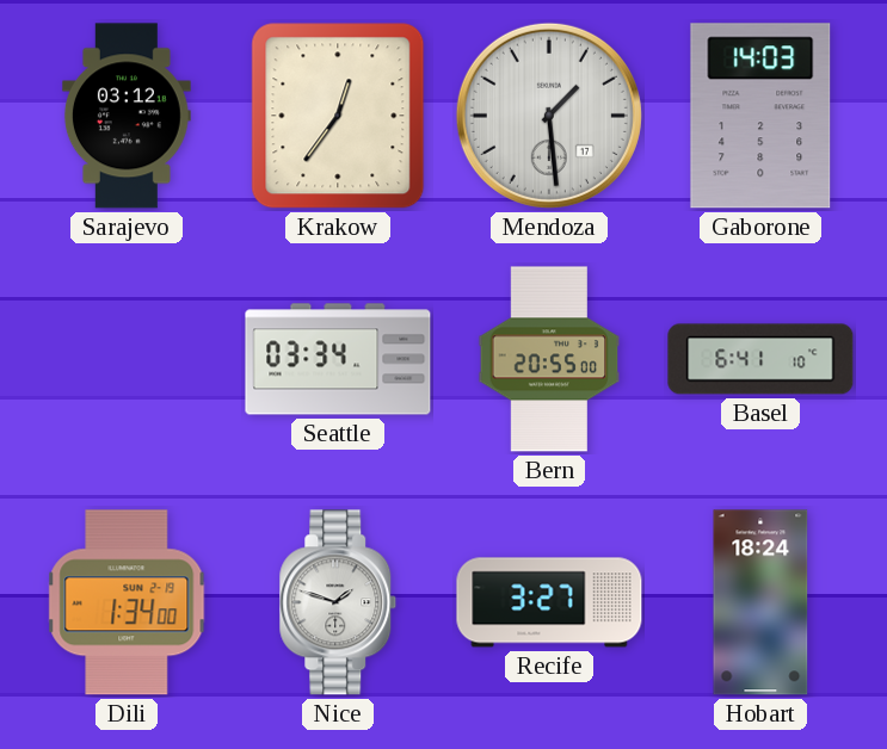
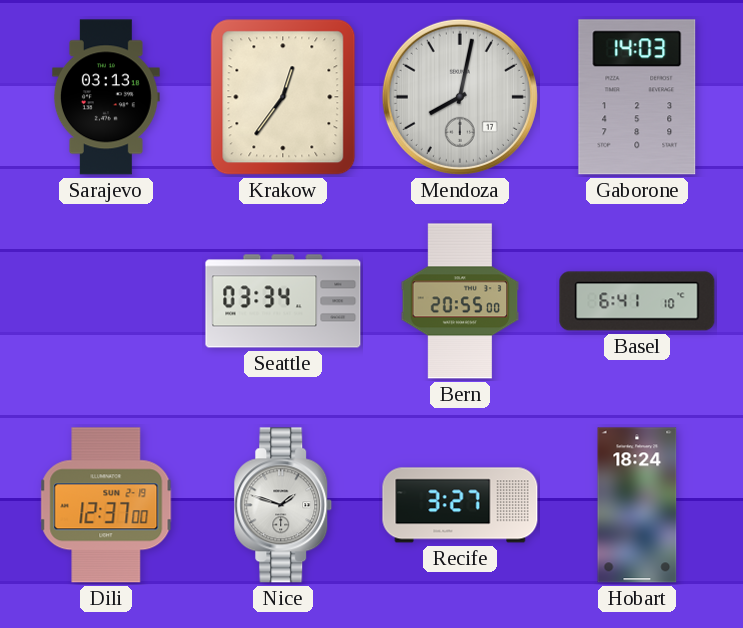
Sarajevo: 03:12 -> 03:13 (106, 97)
Mendoza: 1:29 -> 8:02 (460, 97)
Dili: 1:34 -> 12:37 (106, 505)
